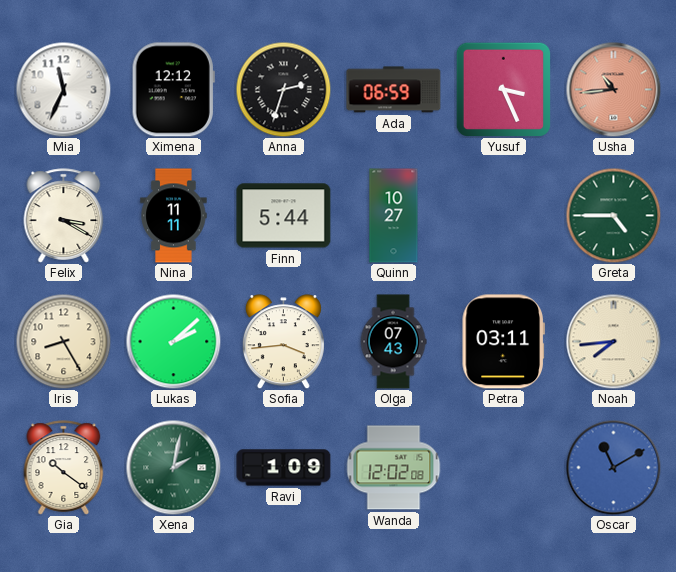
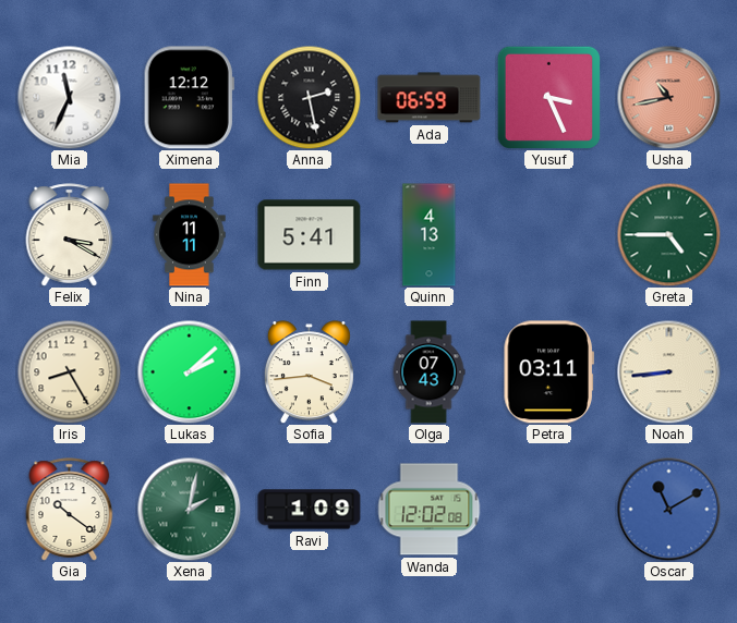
Anna: 2:33 -> 2:28 (309, 97)
Usha: 10:44 -> 10:43 (668, 97)
Finn: 5:44 -> 5:41 (310, 235)
Quinn: 10:27 -> 4:13 (430, 235)
Noah: 7:44 -> 8:44 (668, 371)
